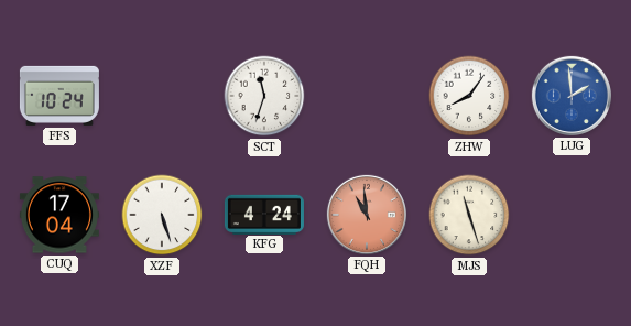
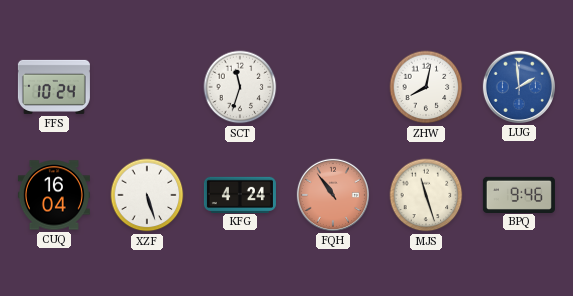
ZHW: 8:06 -> 8:02 (426, 87)
CUQ: 17:04 -> 16:04 (54, 195)
FQH: 10:59 -> 10:54 (333, 195)
BPQ: none -> 9:46 (519, 194)
